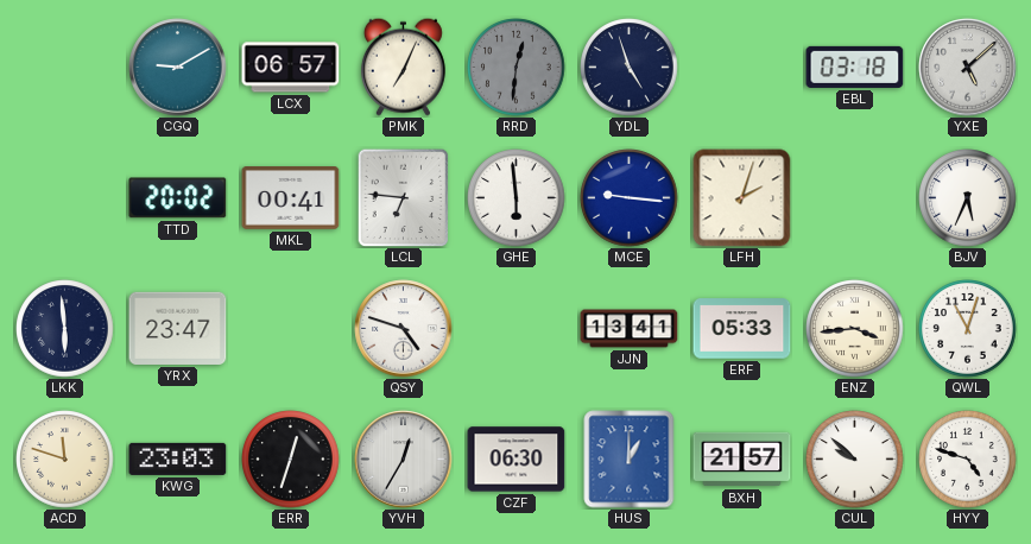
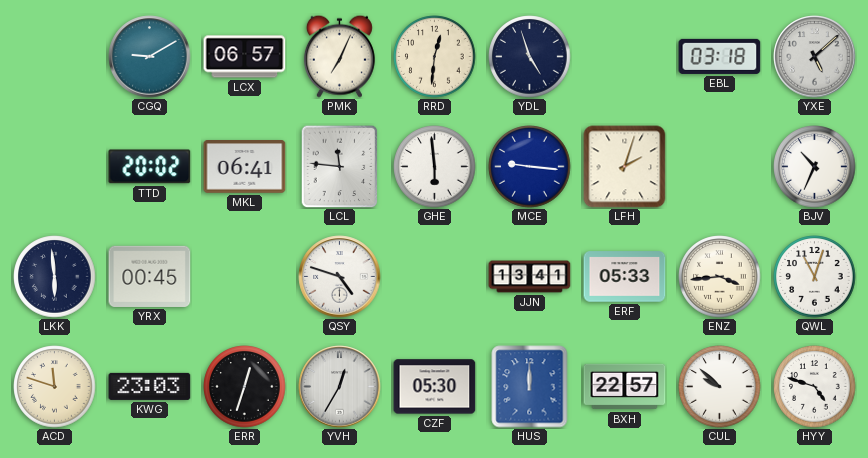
RRD dial: grey -> cream (435, 57)
MKL: 00:41 -> 06:41 (245, 167)
LCL: 6:46 -> 11:46 (340, 166)
BJV: 5:34 -> 10:34 (815, 167)
YRX: 23:47 -> 00:45 (150, 276)
CZF: 06:30 -> 05:30 (435, 387)
HUS: 1:00 -> 12:00 (530, 387)
BXH: 21:57 -> 22:57 (625, 387)
